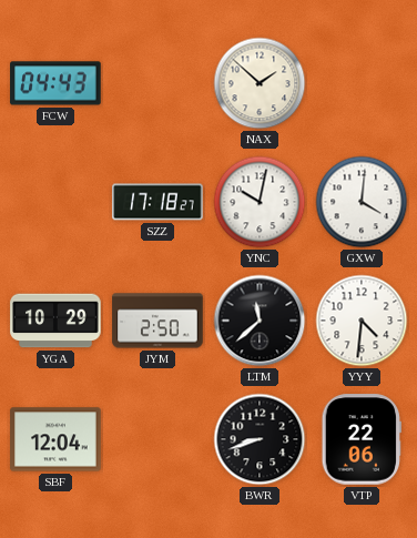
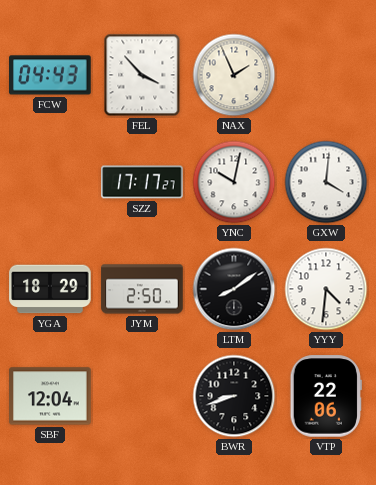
FEL: none -> 3:53 (142, 75)
NAX: 1:52 -> 1:56 (234, 75)
SZZ: 17:18 -> 17:17 (142, 182)
YGA: 10:29 -> 18:29 (50, 289)
LTM: 11:38 -> 8:09 (234, 289)
